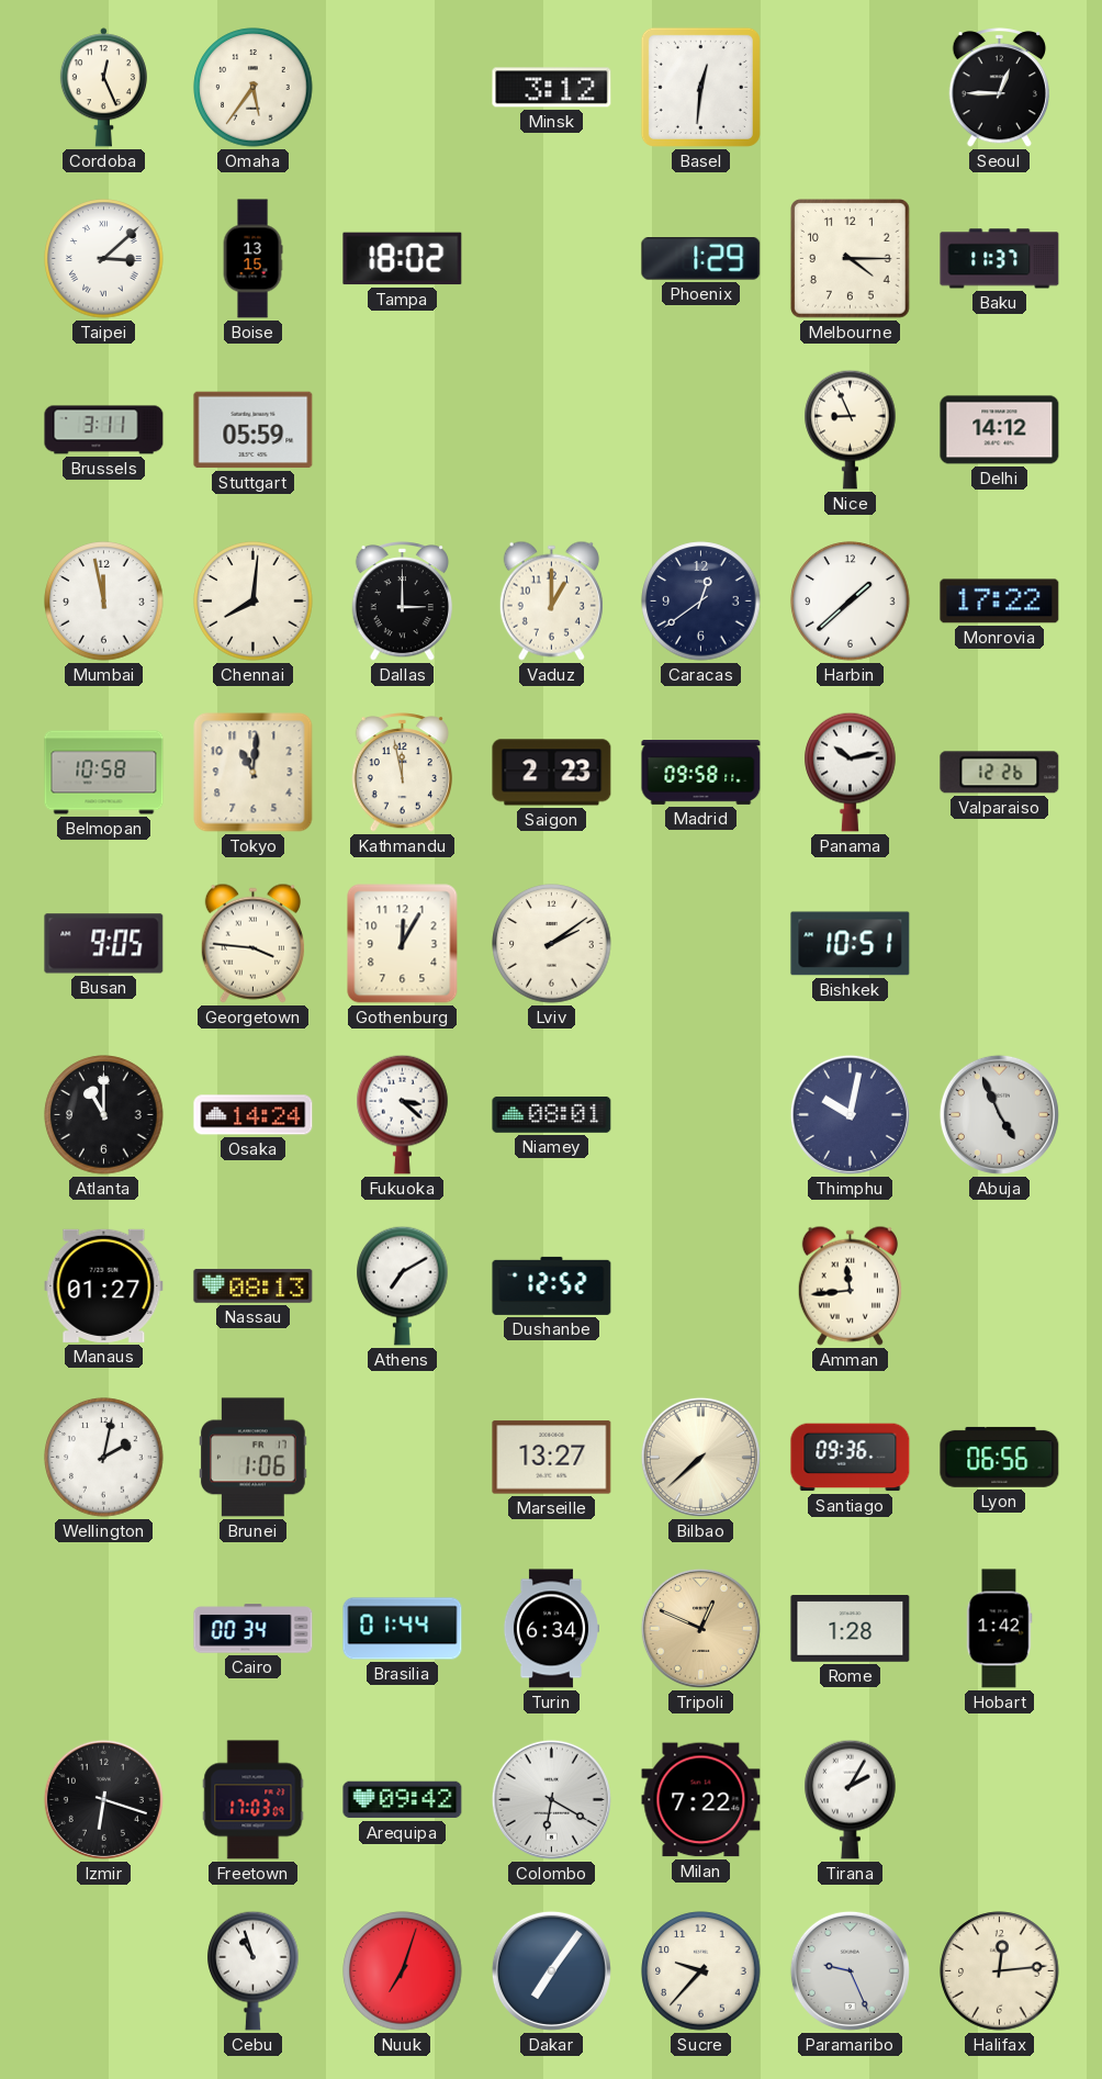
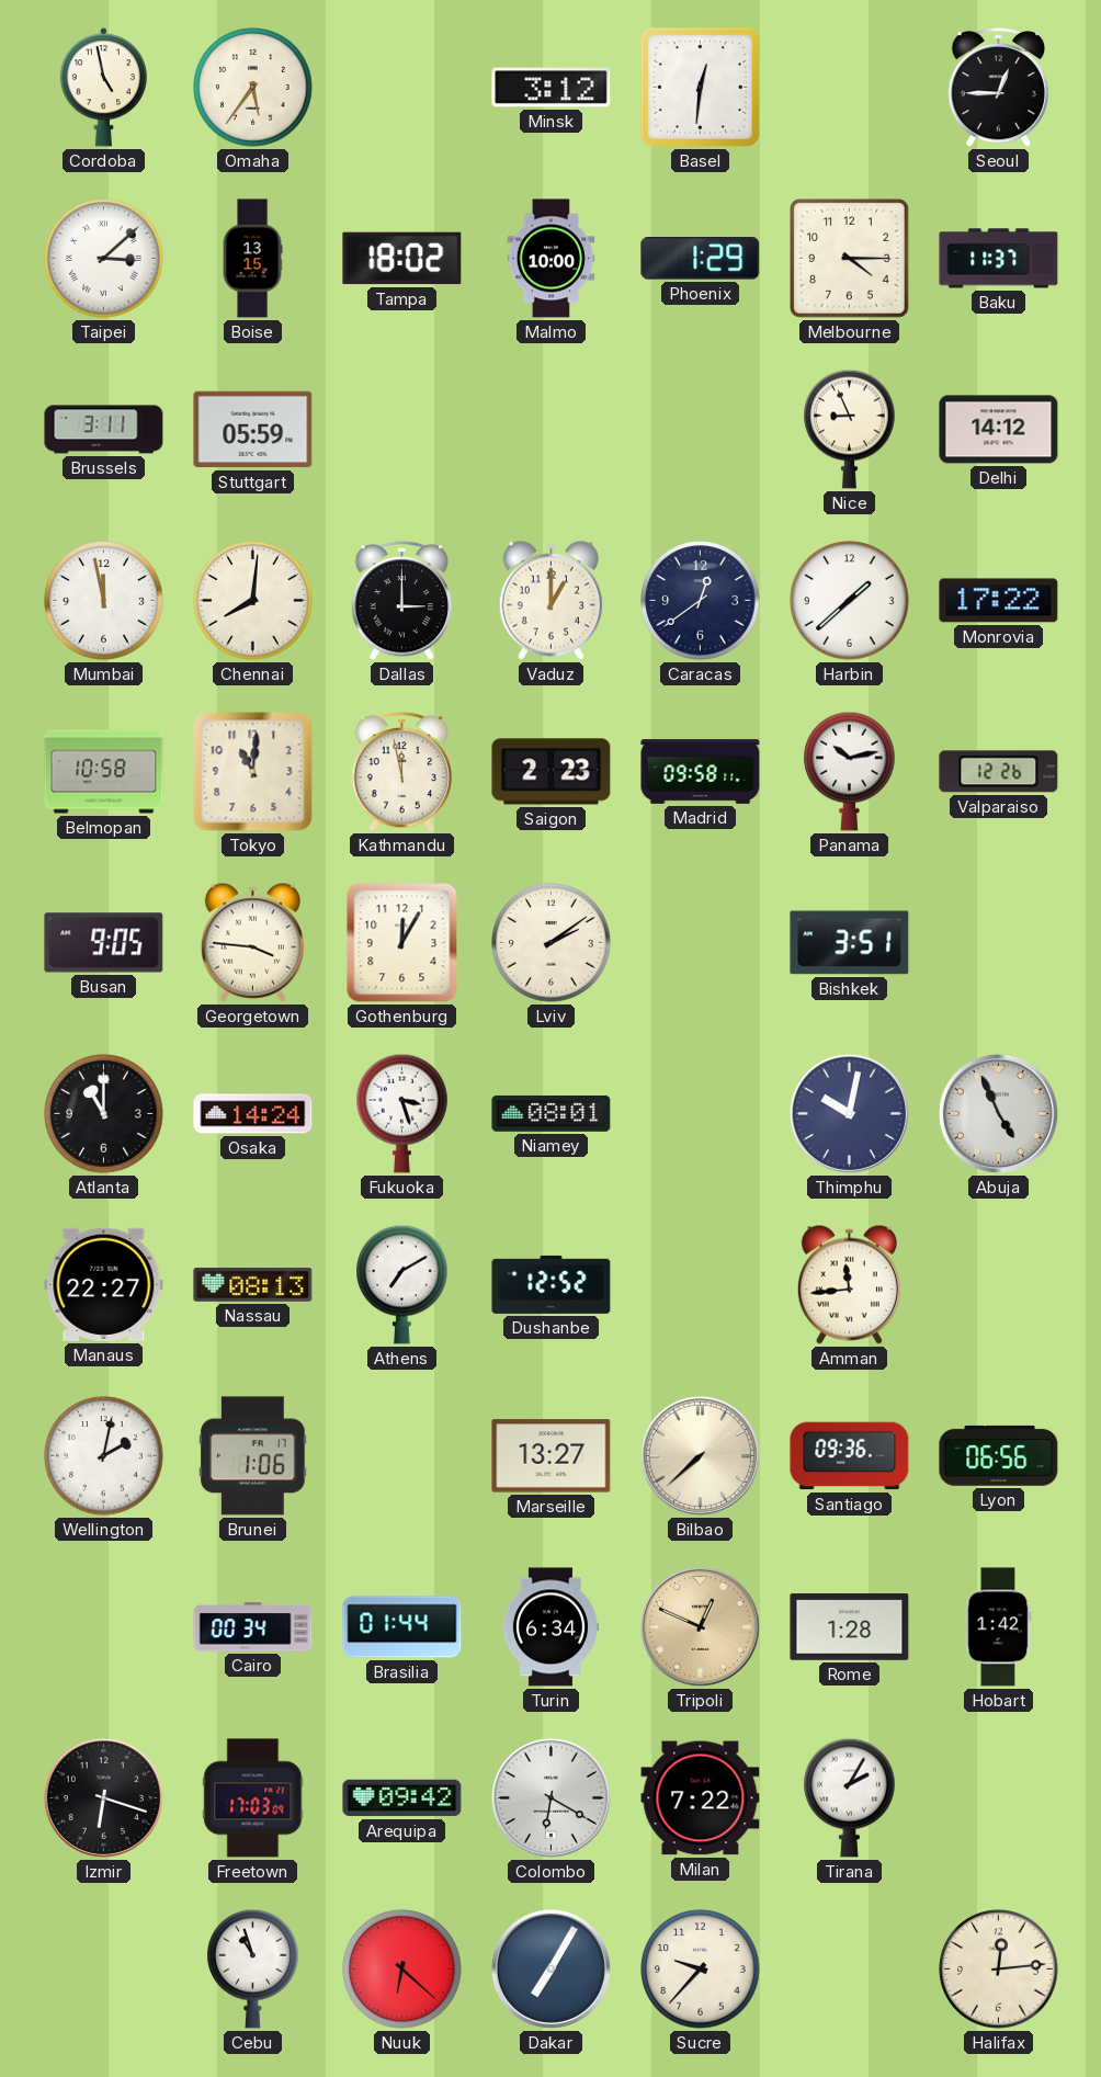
Cordoba: 12:26 -> 4:58 (103, 88)
Malmo: none -> 10:00 (552, 259)
Bishkek: 10:51 -> 3:51 (850, 943)
Fukuoka: 3:22 -> 3:27 (402, 1113)
Manaus: 01:27 -> 22:27 (104, 1284)
Nuuk: 7:03 -> 6:22 (402, 1970)
Dakar: 7:06 -> 7:05 (550, 1968)
Paramaribo: 9:26 -> none (850, 1970)
